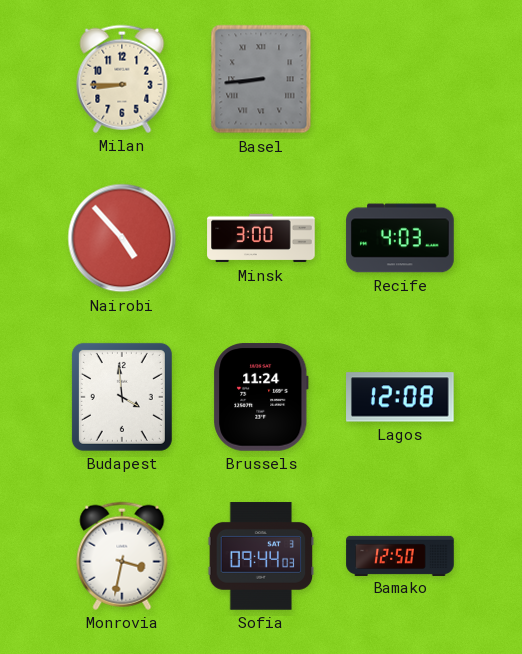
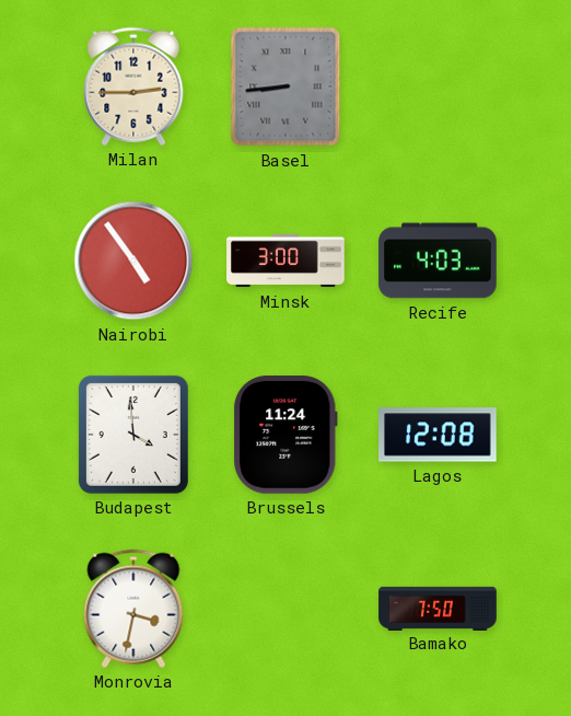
Milan: 8:45 -> 2:45 (133, 86)
Nairobi: 4:53 -> 4:54 (133, 261)
Sofia: 09:44 -> none (261, 556)
Bamako: 12:50 -> 7:50 (438, 608)
